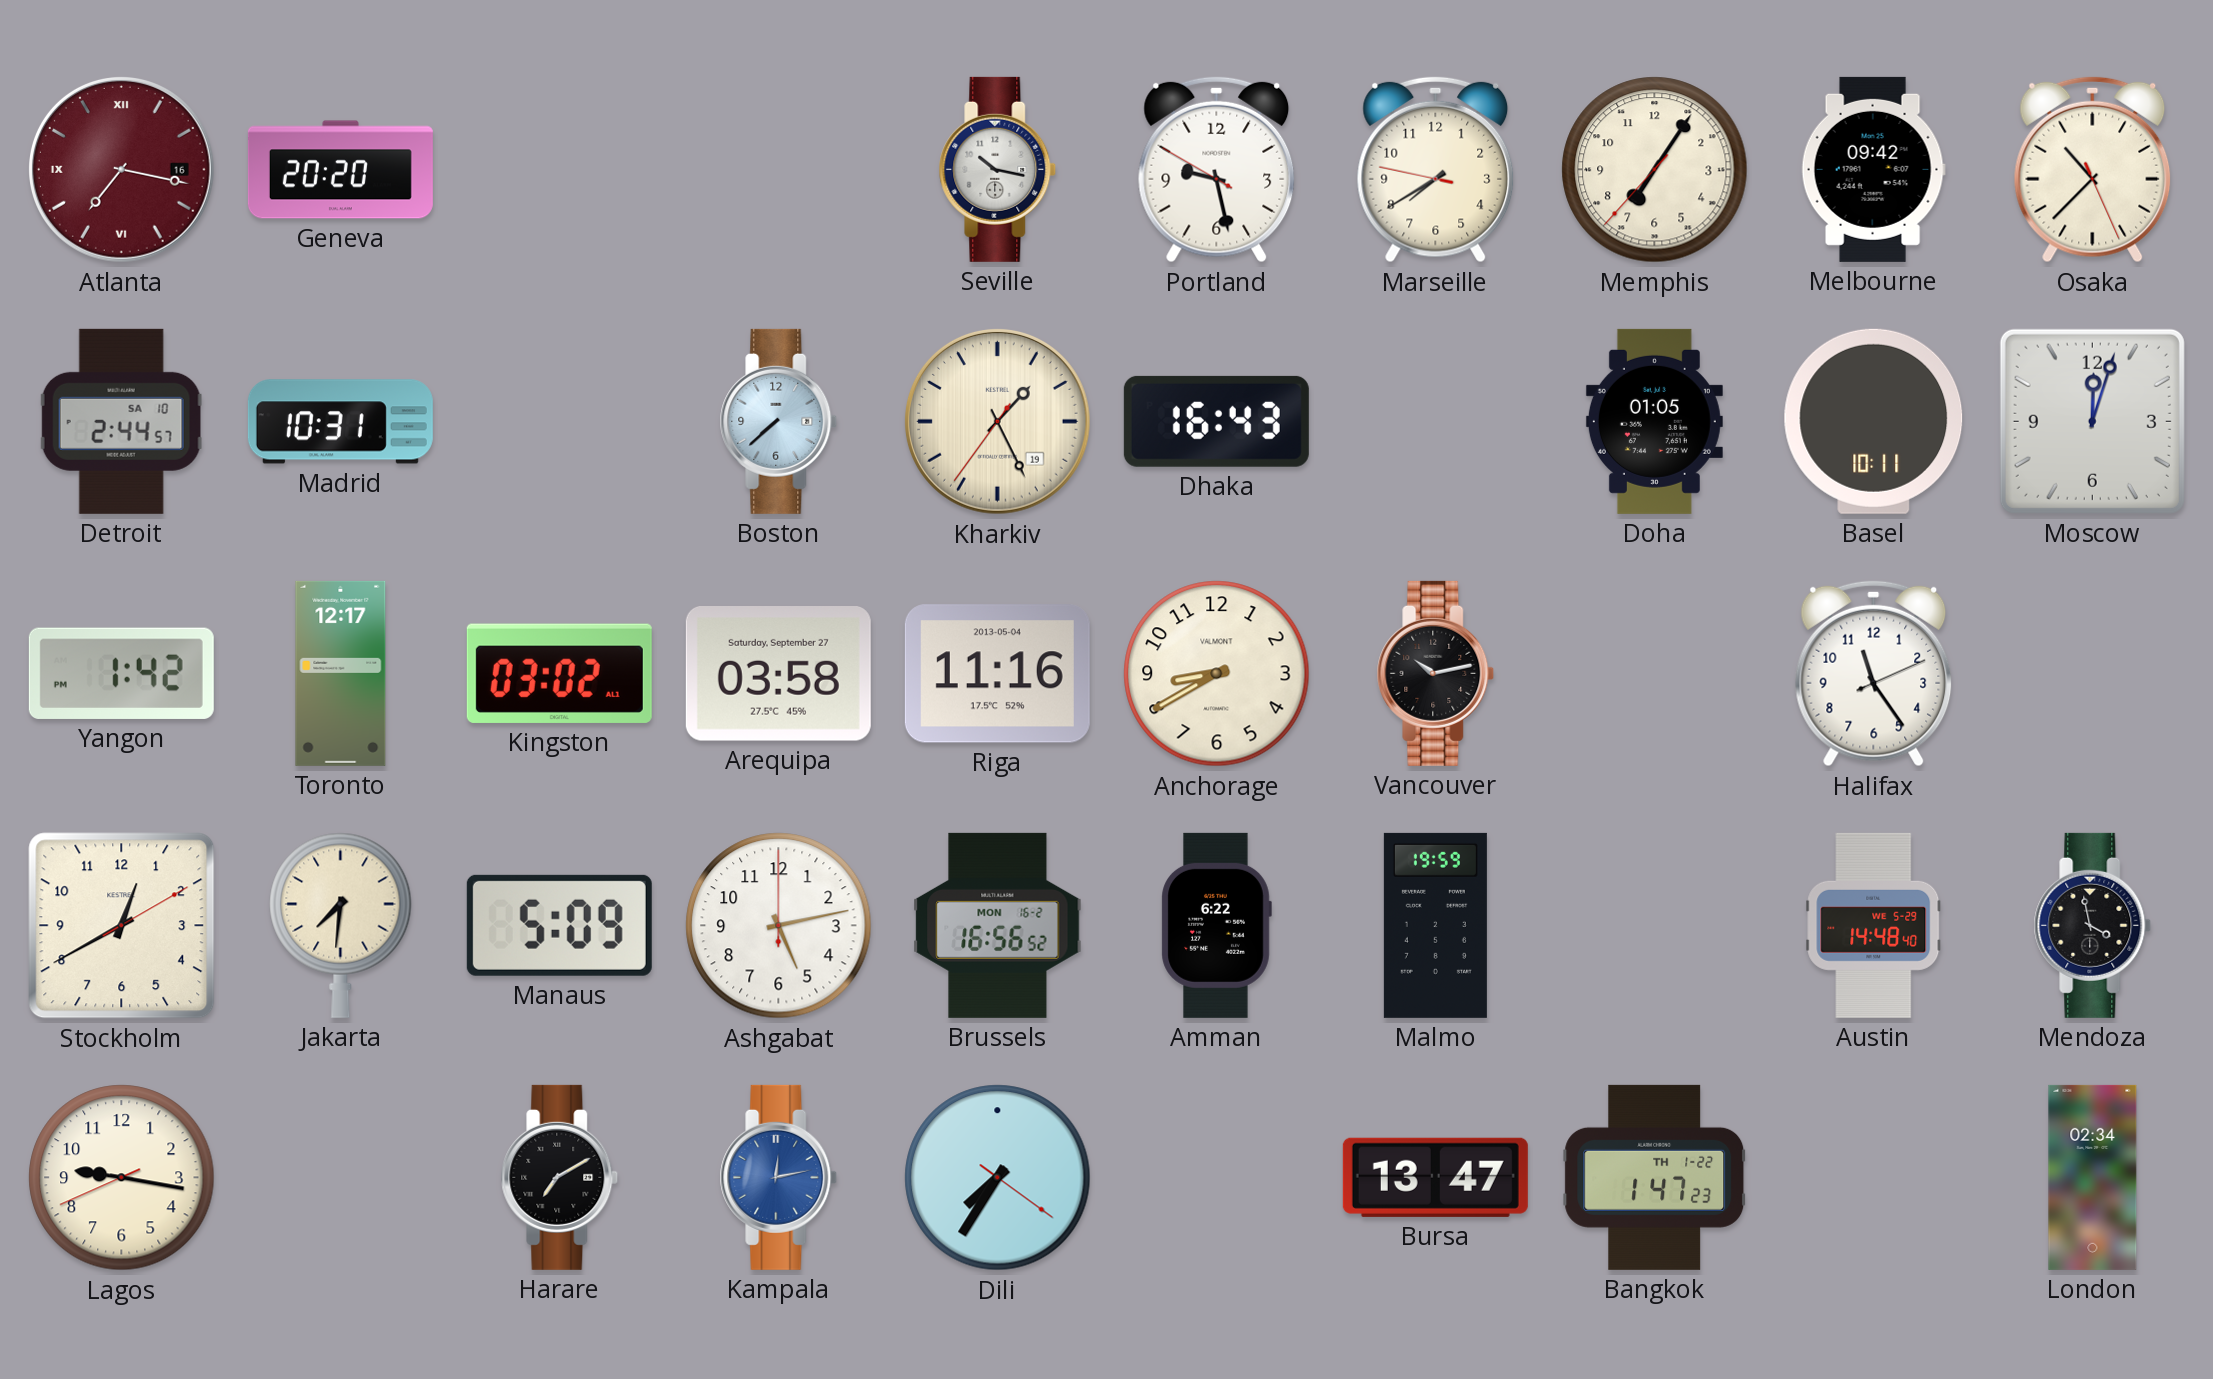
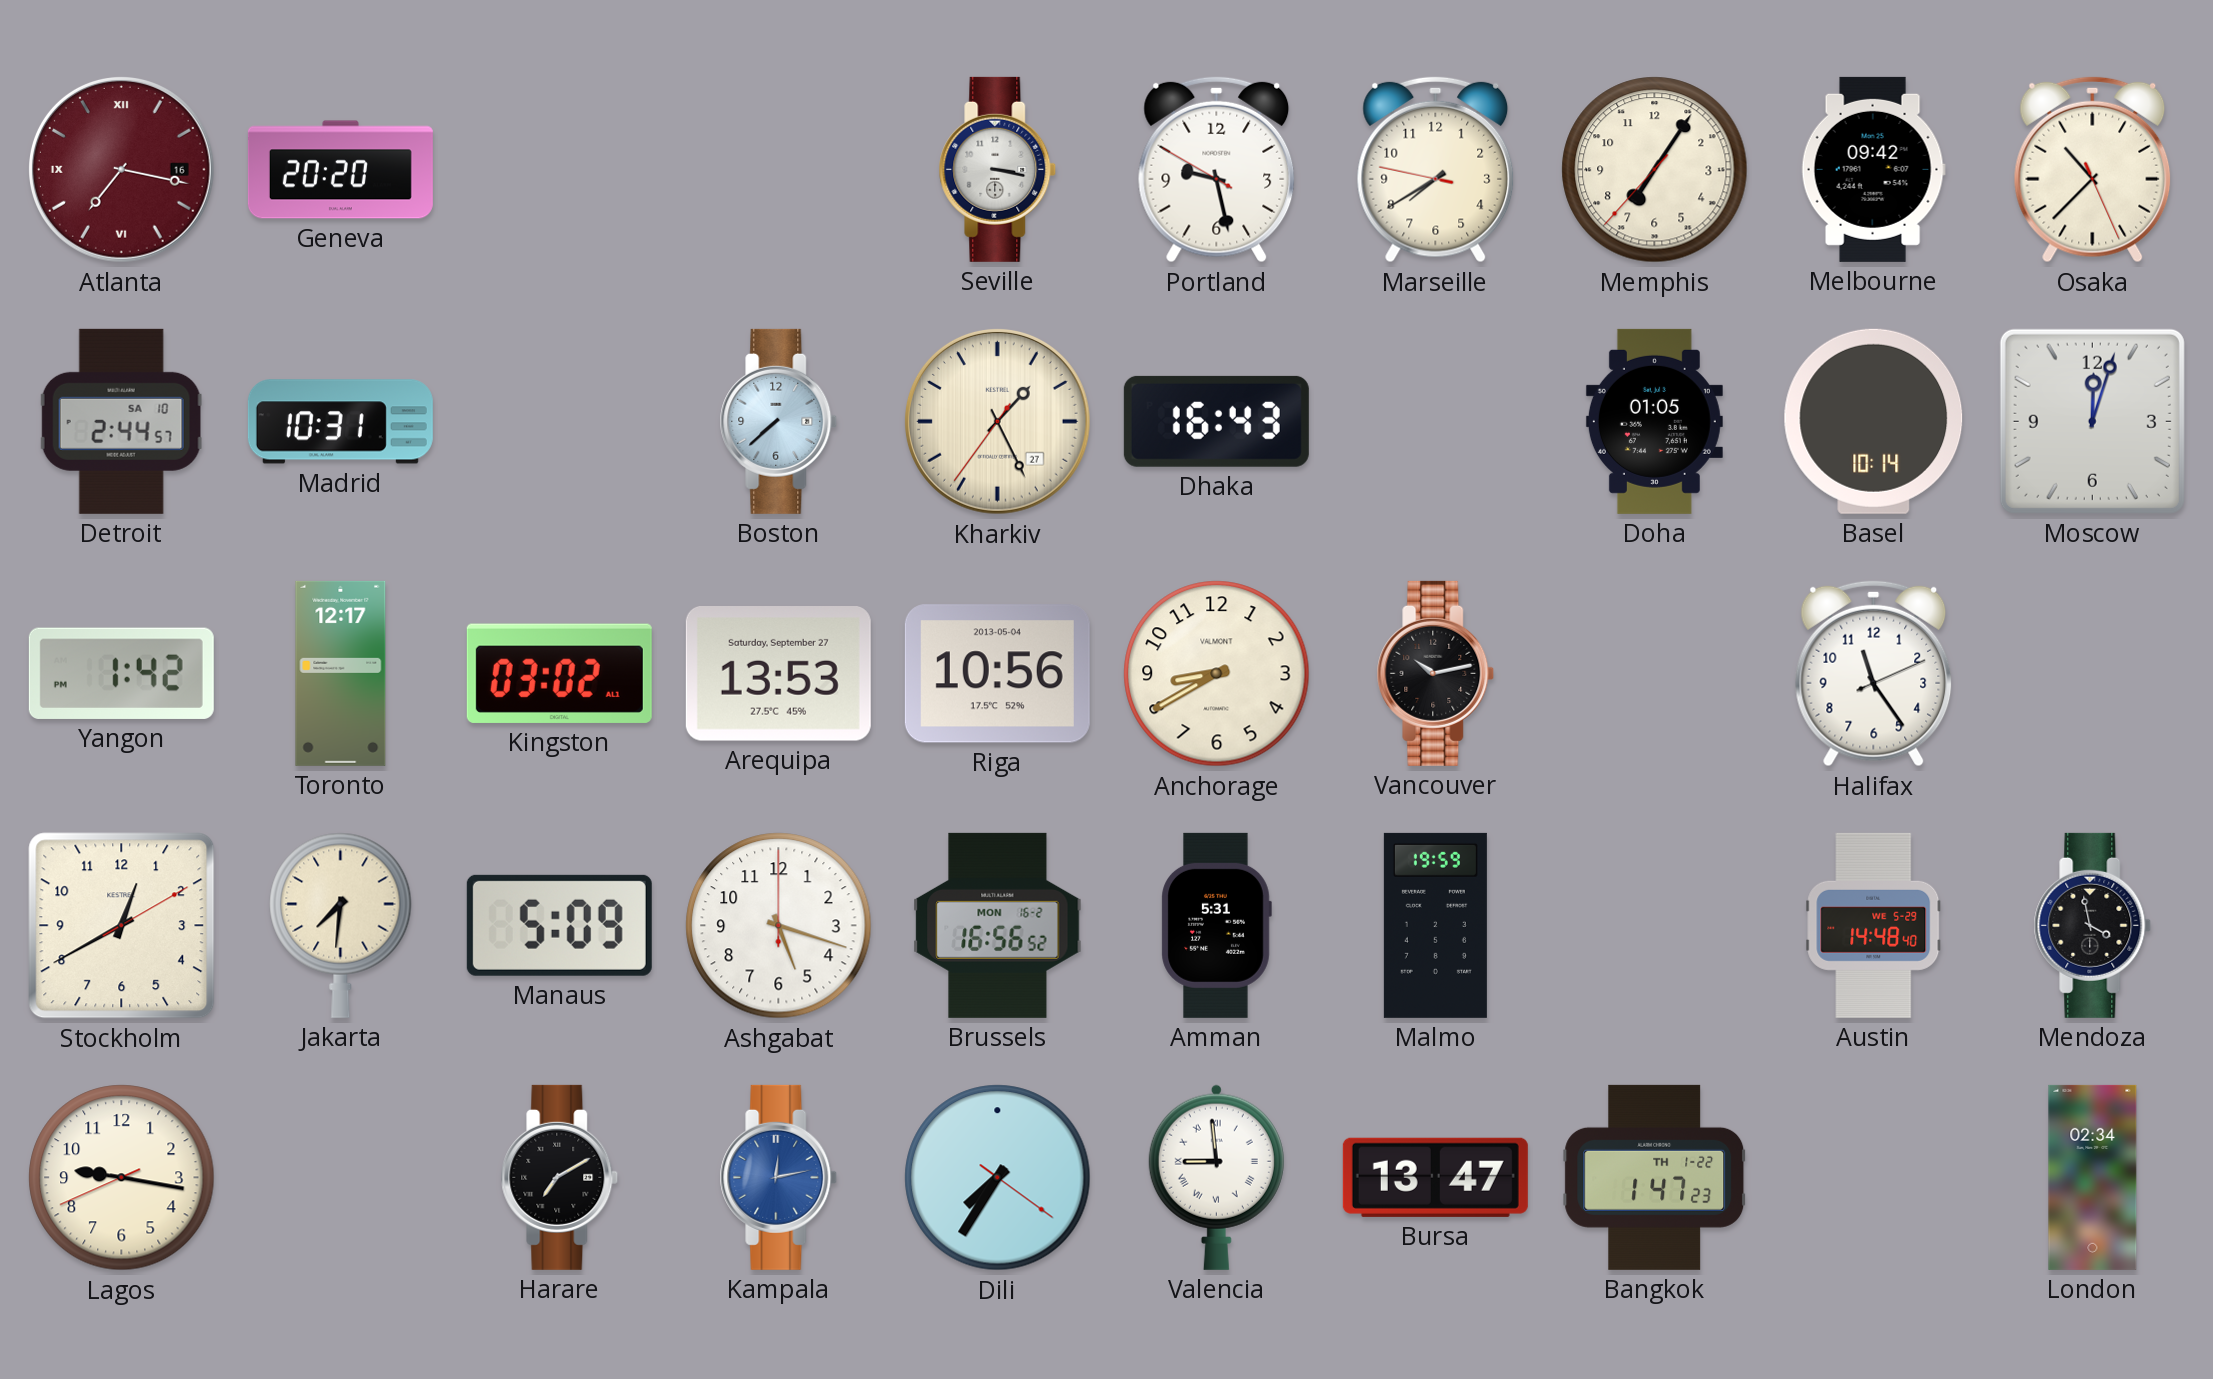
Seville: 10:17 -> 3:17 (998, 169)
Kharkiv date: 19 -> 27 (997, 421)
Basel: 10:11 -> 10:14 (1874, 421)
Arequipa: 03:58 -> 13:53 (778, 674)
Riga: 11:16 -> 10:56 (997, 674)
Ashgabat: 5:13 -> 5:18 (779, 926)
Amman: 6:22 -> 5:31 (1216, 925)
Valencia: none -> 8:59 (1216, 1177)
